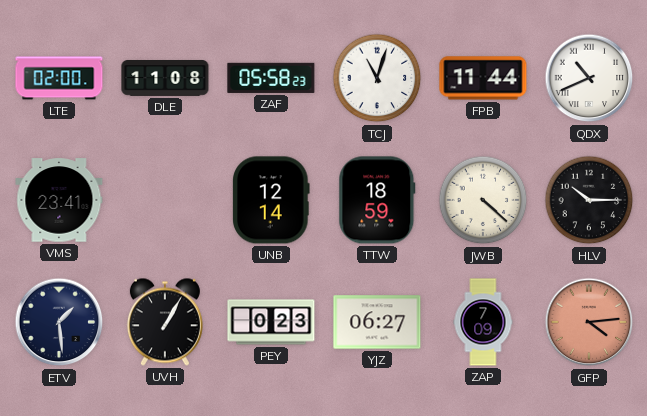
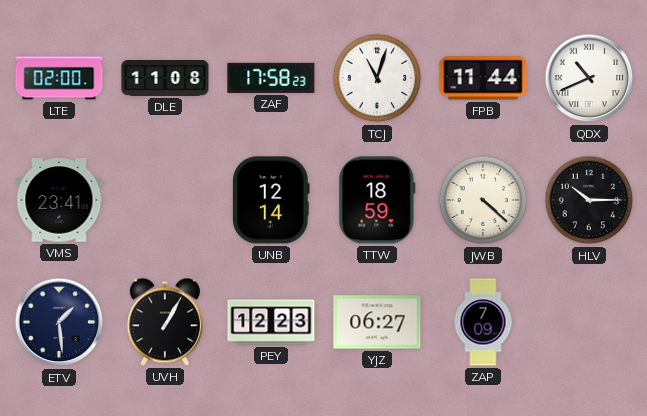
ZAF: 05:58 -> 17:58 (271, 78)
PEY: 0:23 -> 12:23 (271, 322)
GFP: 4:14 -> none (589, 322)
